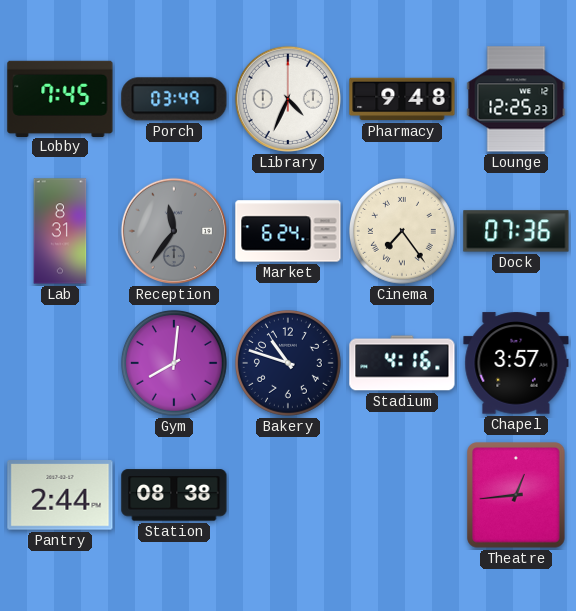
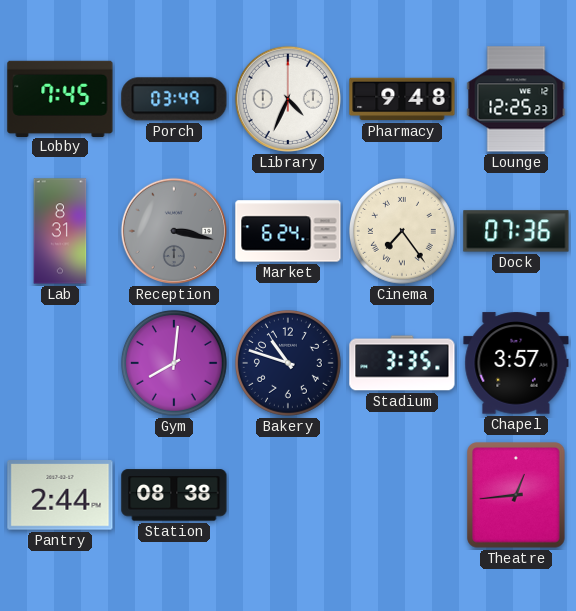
Reception: 11:36 -> 3:17 (174, 231)
Stadium: 4:16 -> 3:35 (402, 363)
